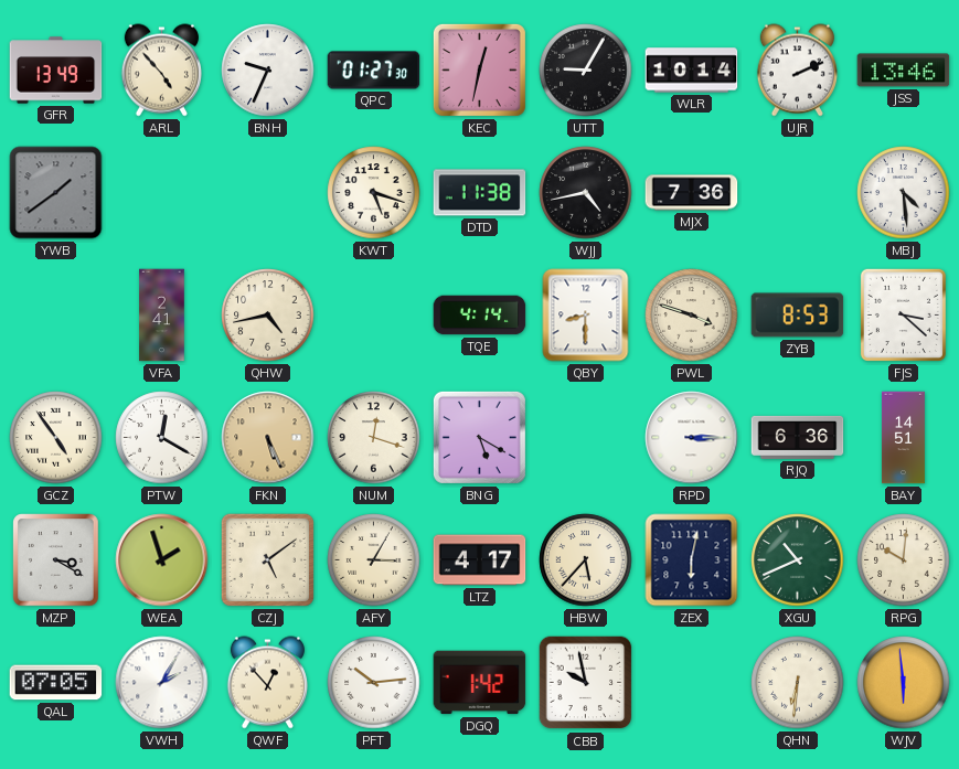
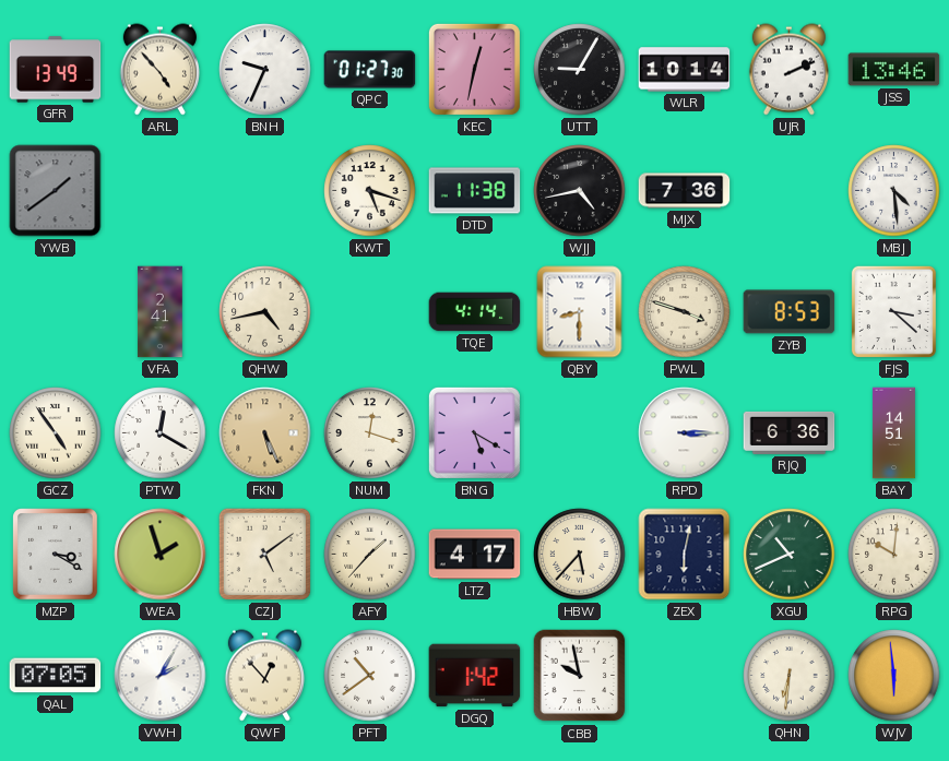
AFY: 3:05 -> 1:37 (370, 555)
PFT: 10:14 -> 10:39 (370, 676)
